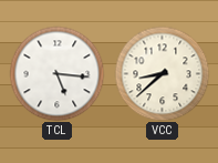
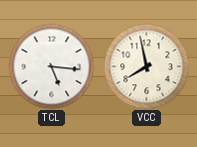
VCC: 8:38 -> 7:58 (146, 66)
